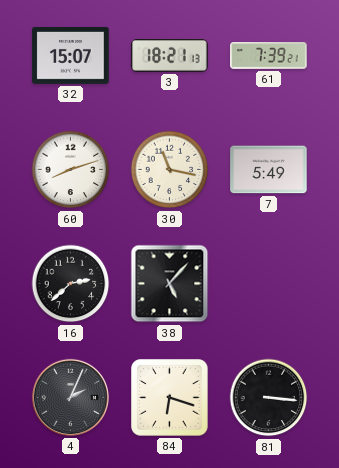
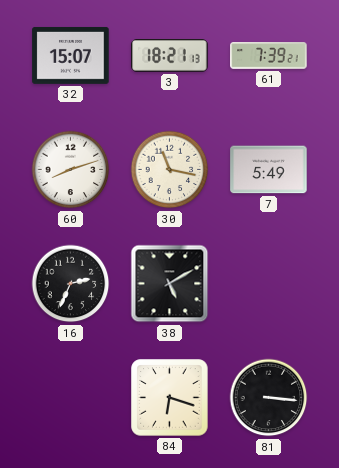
16: 2:38 -> 2:34 (71, 284)
38: 5:07 -> 5:10 (170, 284)
4: 2:04 -> none (70, 397)
